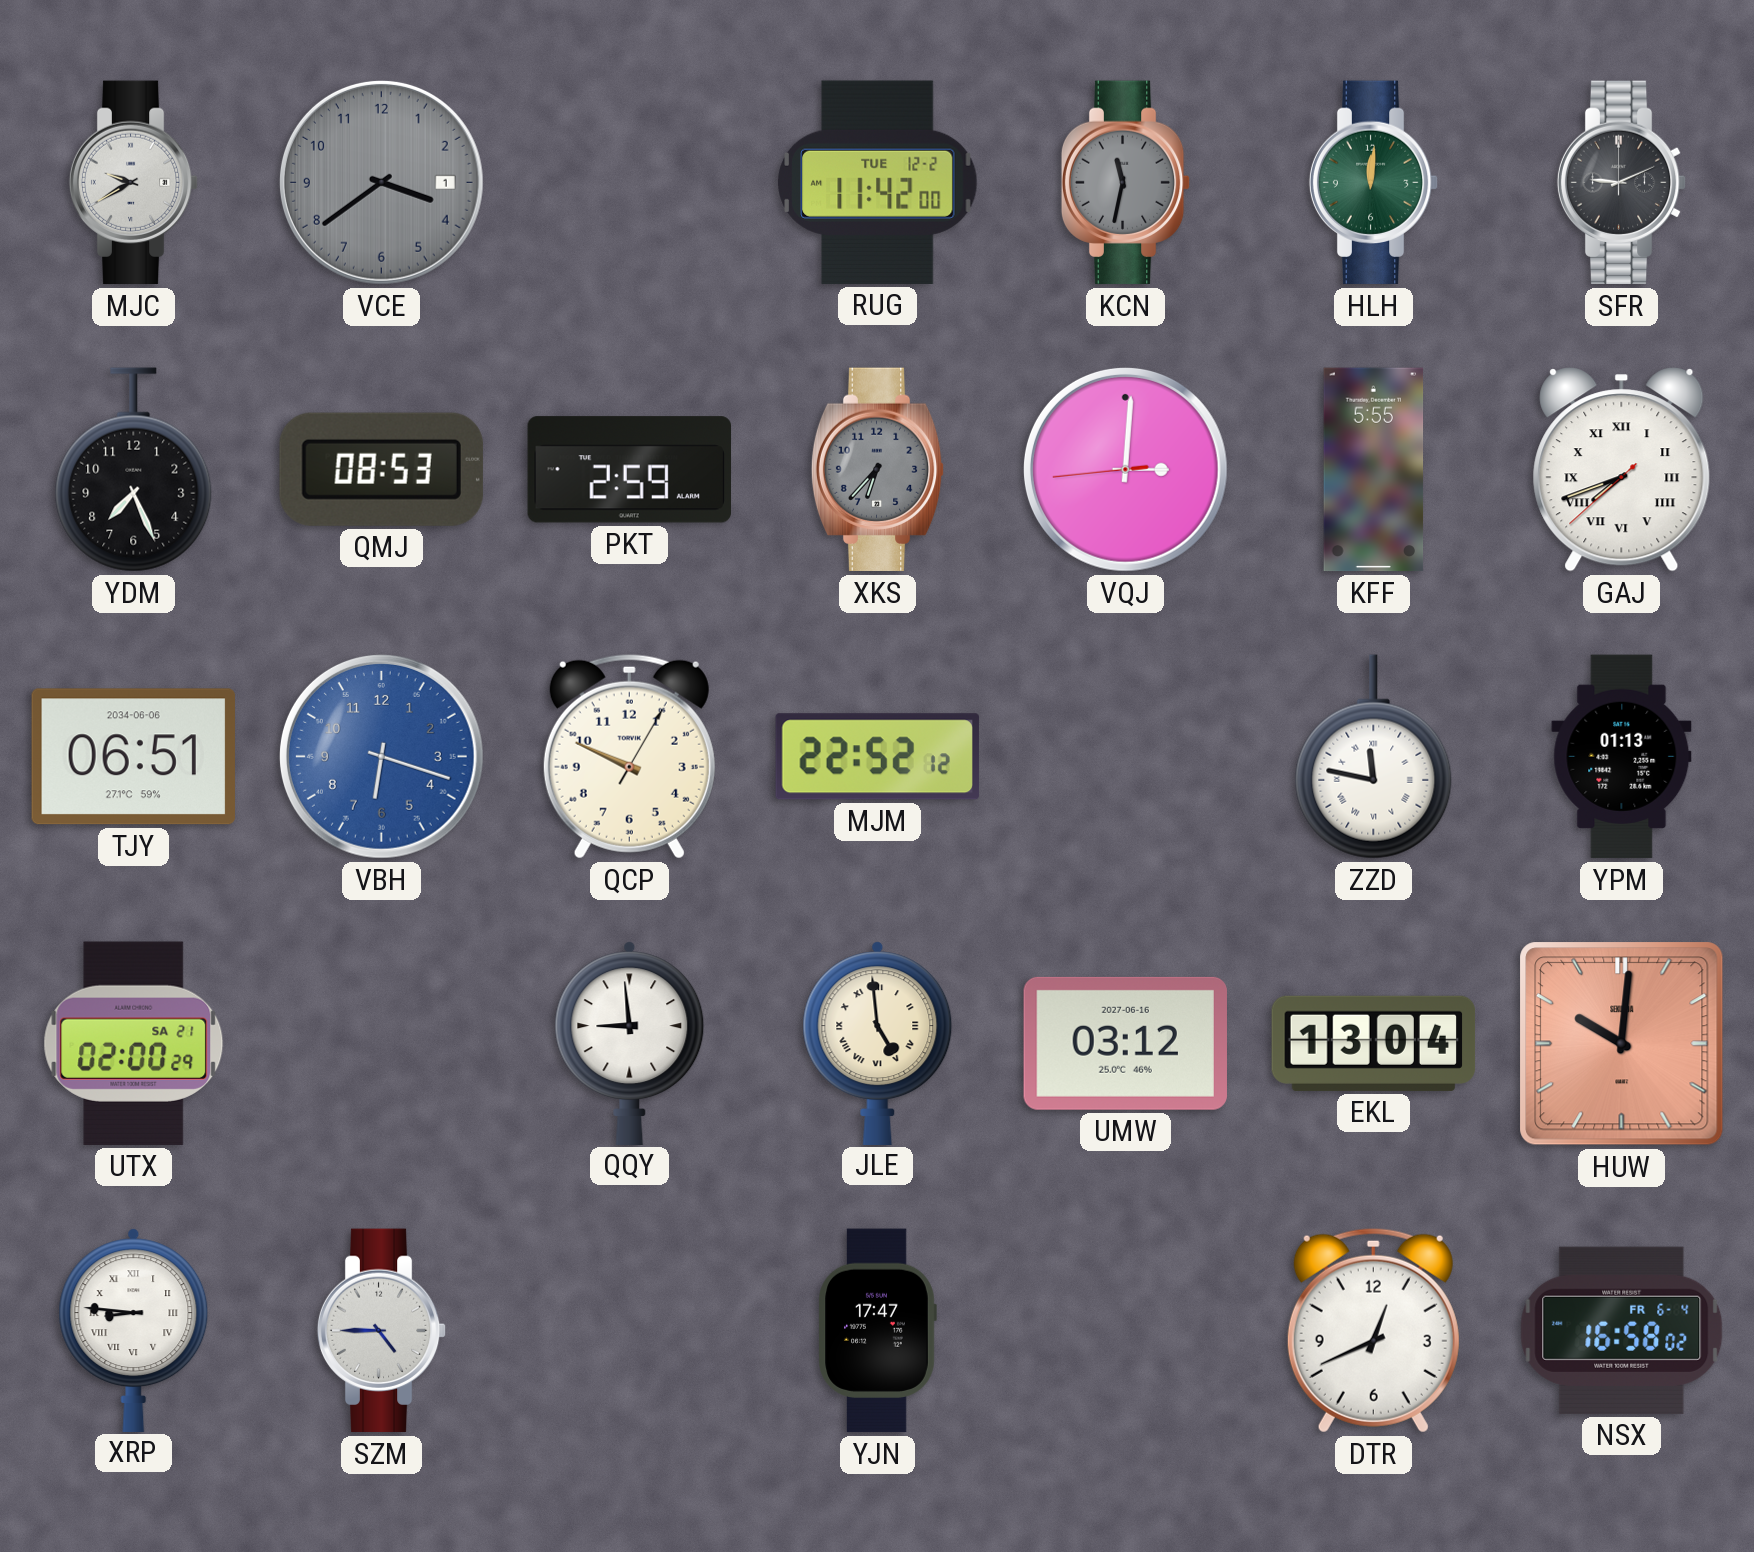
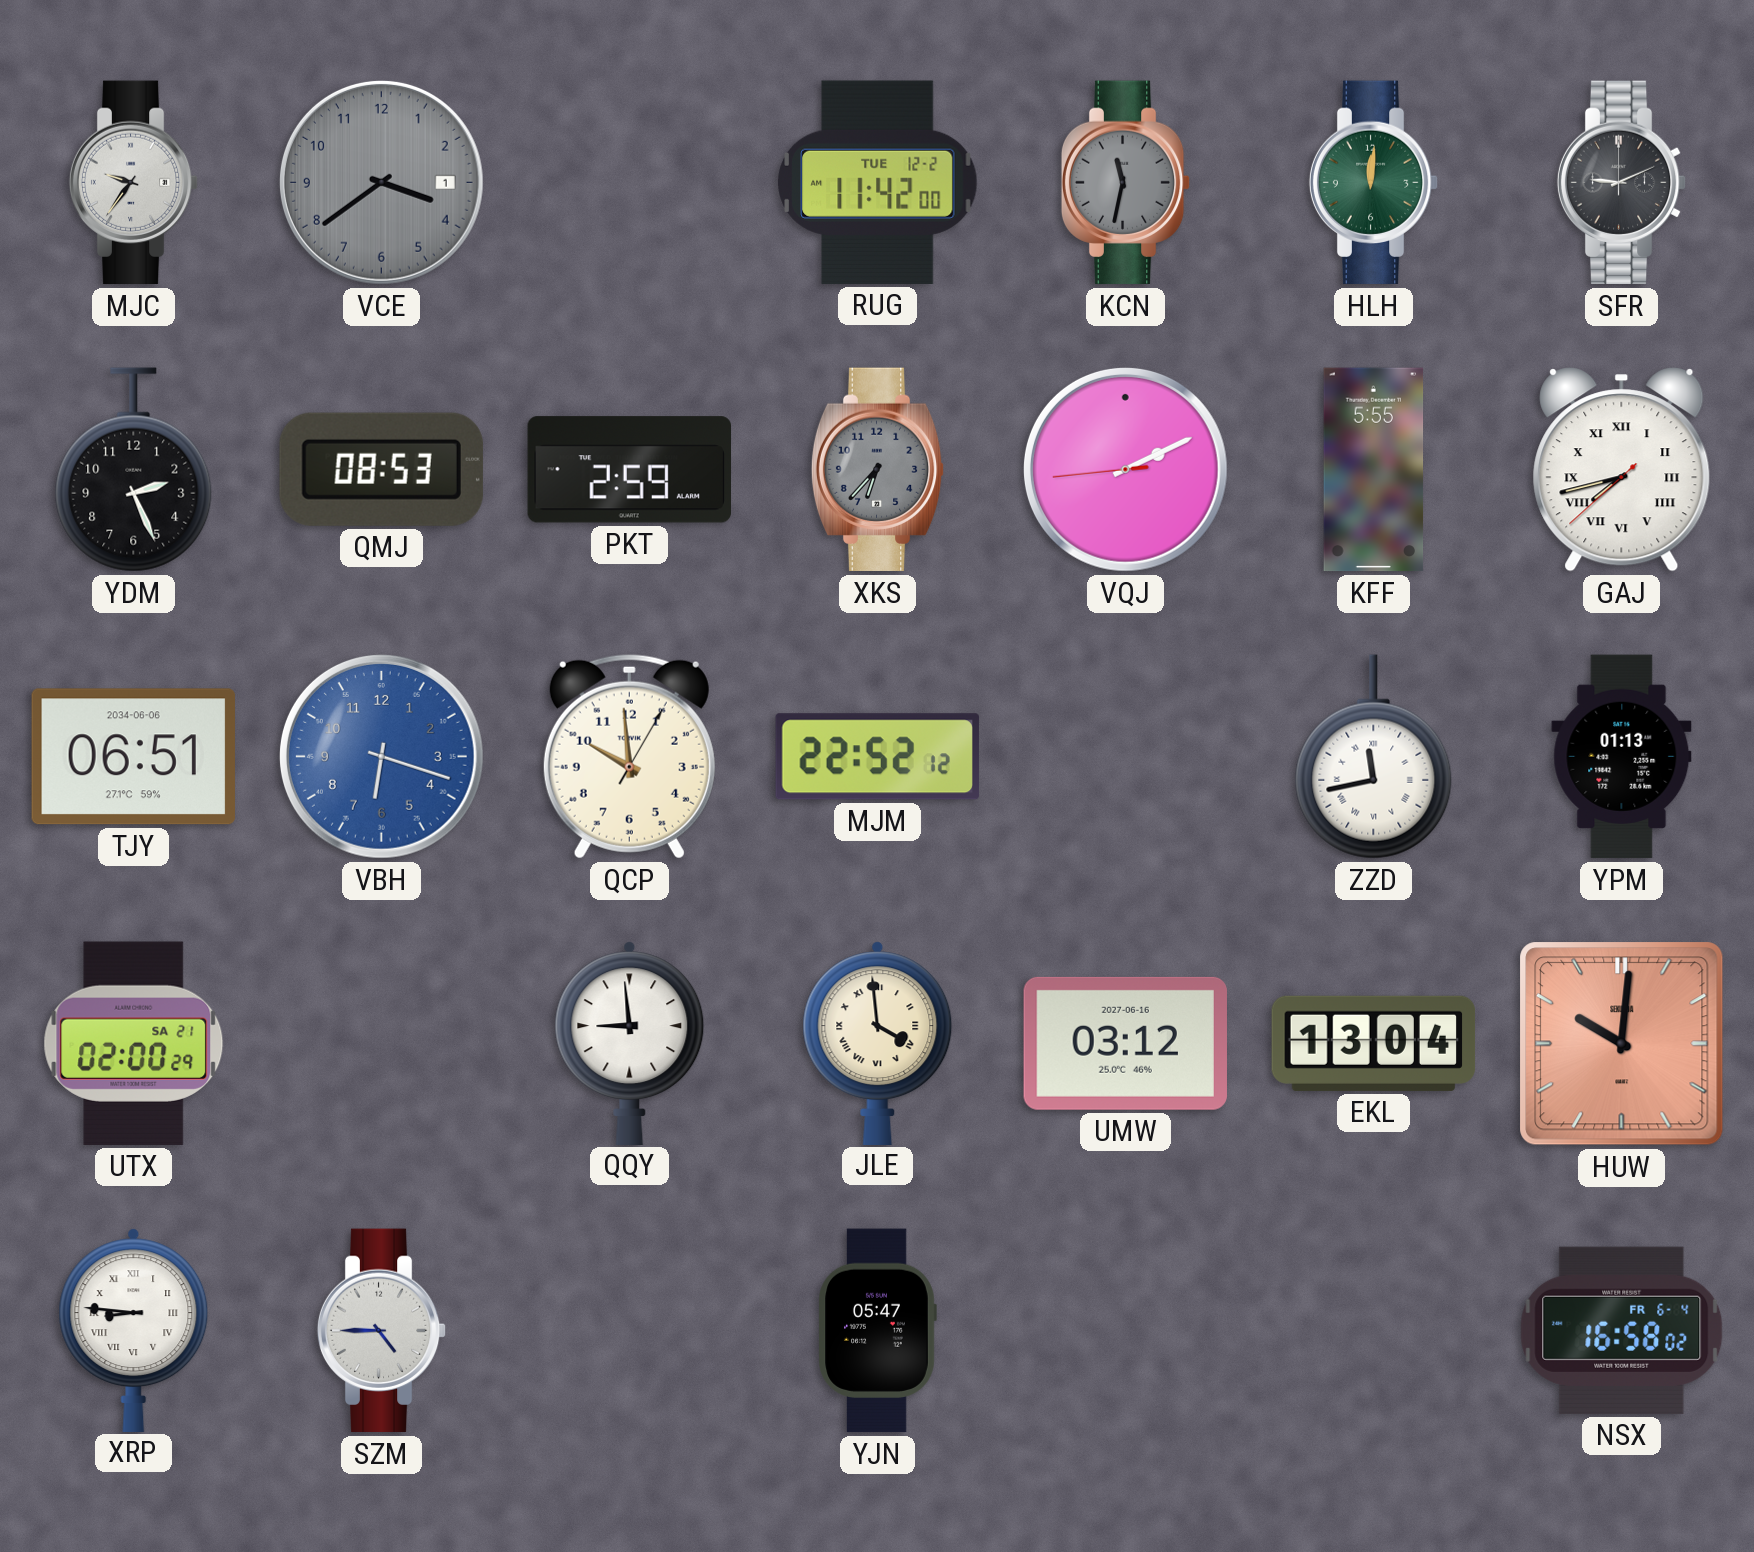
MJC: 9:40 -> 9:36 (134, 183)
YDM: 7:26 -> 2:26 (134, 470)
VQJ: 3:00 -> 2:10 (1125, 469)
GAJ: 7:41 -> 7:42 (1622, 470)
QCP: 9:49 -> 9:59 (629, 756)
ZZD: 11:47 -> 11:43 (1374, 757)
JLE: 4:59 -> 3:59 (878, 1043)
YJN: 17:47 -> 05:47 (877, 1331)
DTR: 12:41 -> none (1373, 1330)
